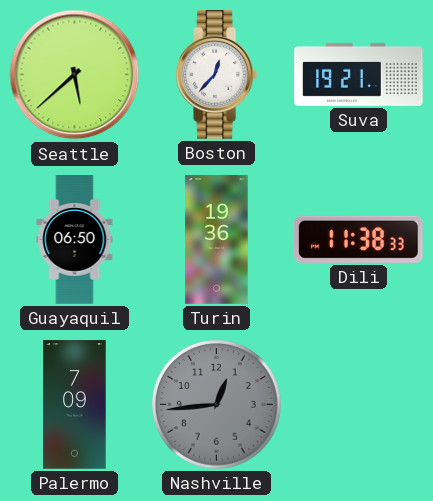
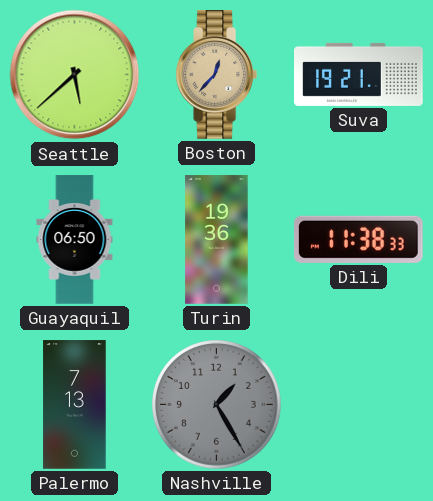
Boston dial: white -> champagne (216, 75)
Palermo: 7:09 -> 7:13 (75, 405)
Nashville: 12:44 -> 1:25 (217, 405)
